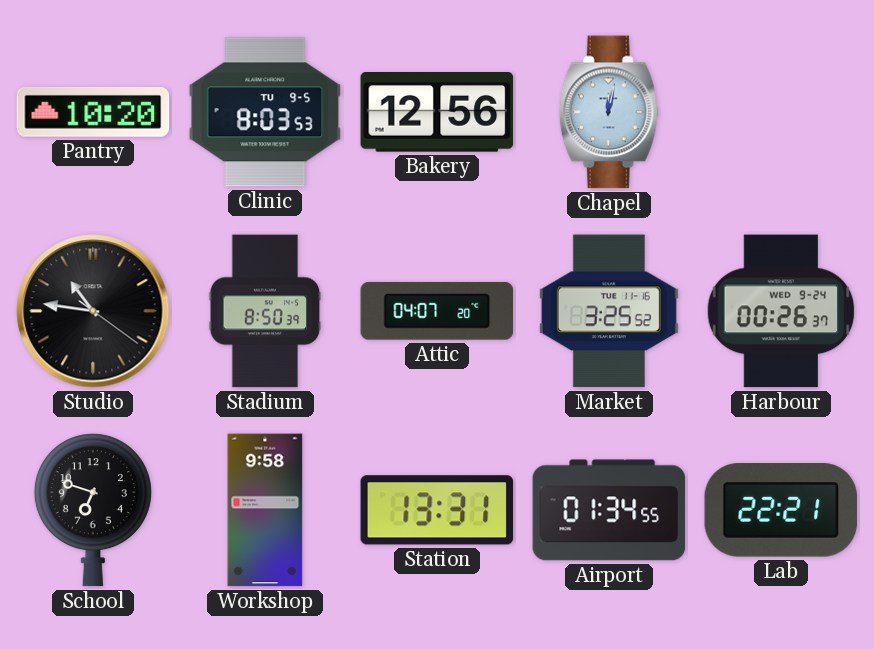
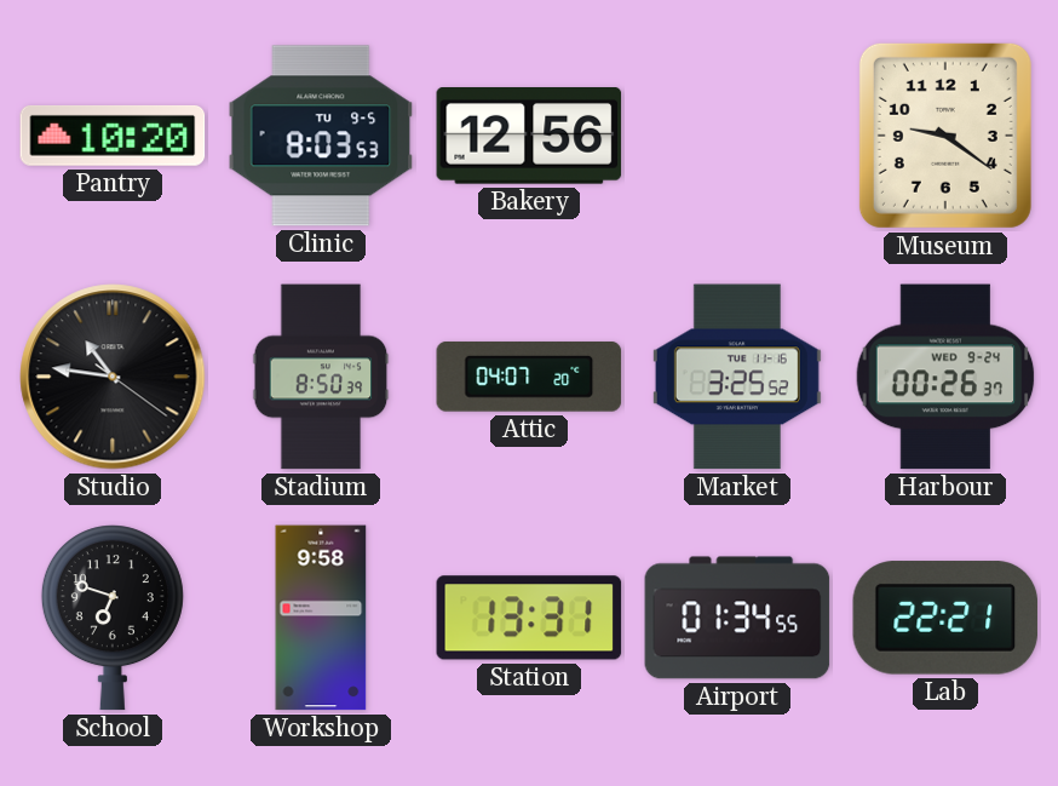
Chapel: 12:02 -> none (609, 112)
Museum: none -> 9:21 (945, 136)
